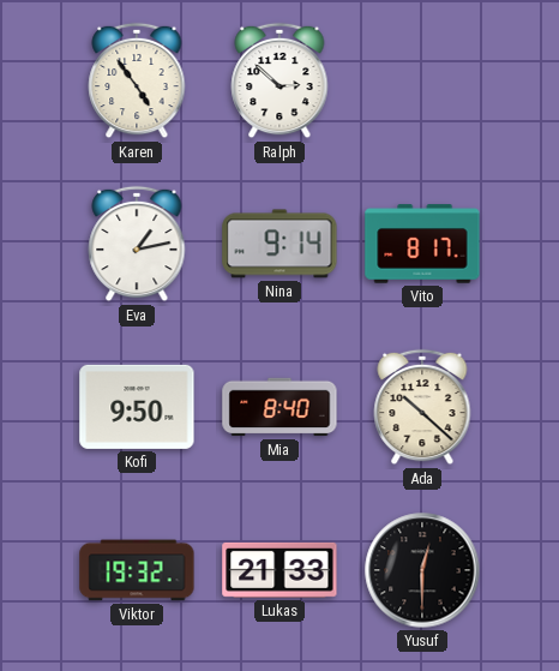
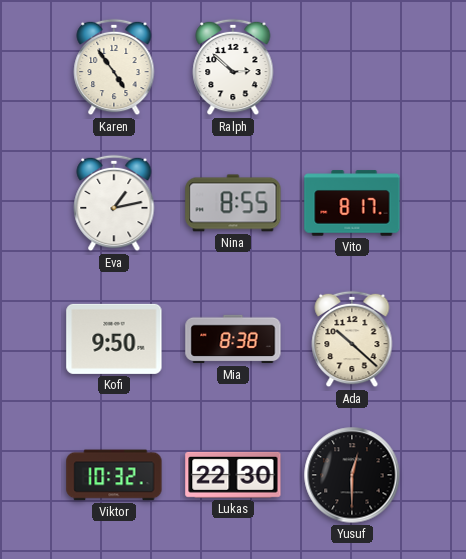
Nina: 9:14 -> 8:55 (233, 203)
Mia: 8:40 -> 8:38 (233, 339)
Viktor: 19:32 -> 10:32 (114, 475)
Lukas: 21:33 -> 22:30 (233, 475)
